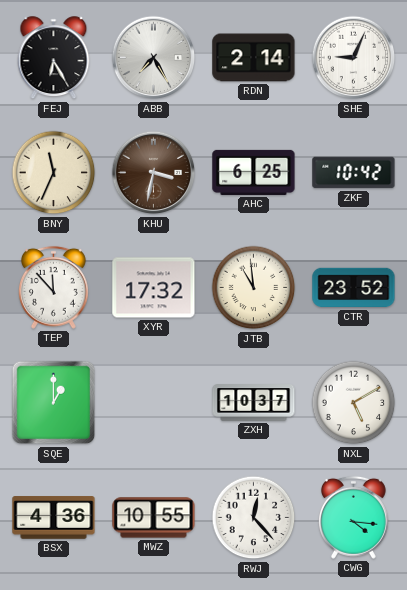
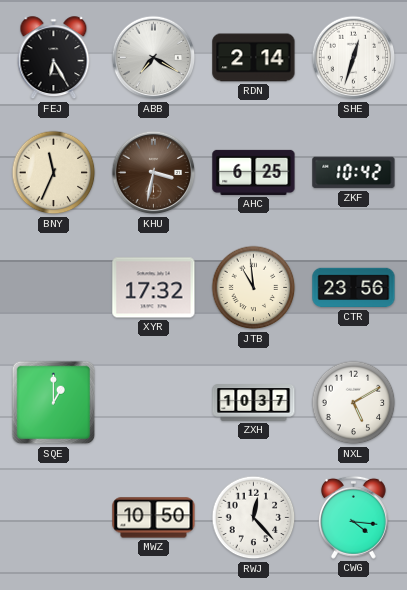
ABB: 7:25 -> 7:20 (154, 58)
SHE: 9:04 -> 12:33 (354, 58)
TEP: 11:53 -> none (53, 287)
CTR: 23:52 -> 23:56 (354, 288)
BSX: 4:36 -> none (54, 518)
MWZ: 10:55 -> 10:50 (154, 518)
